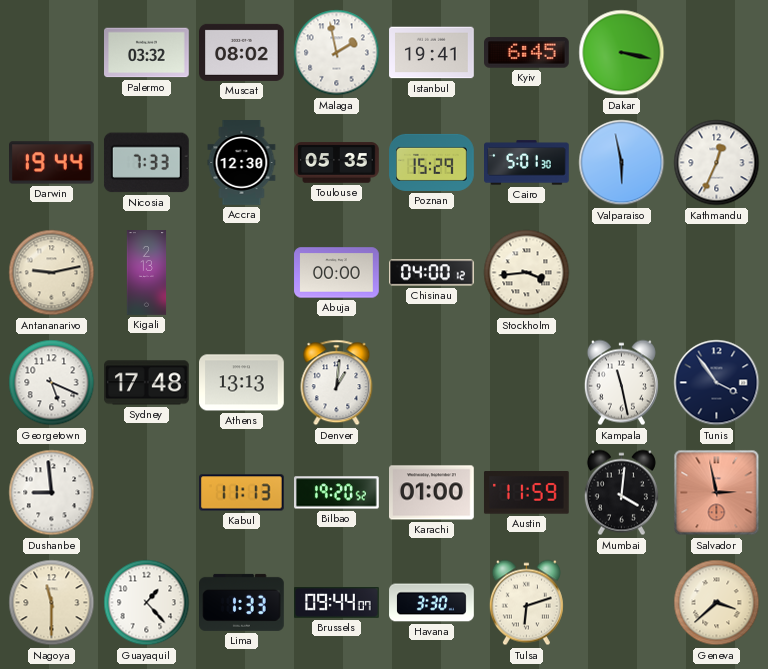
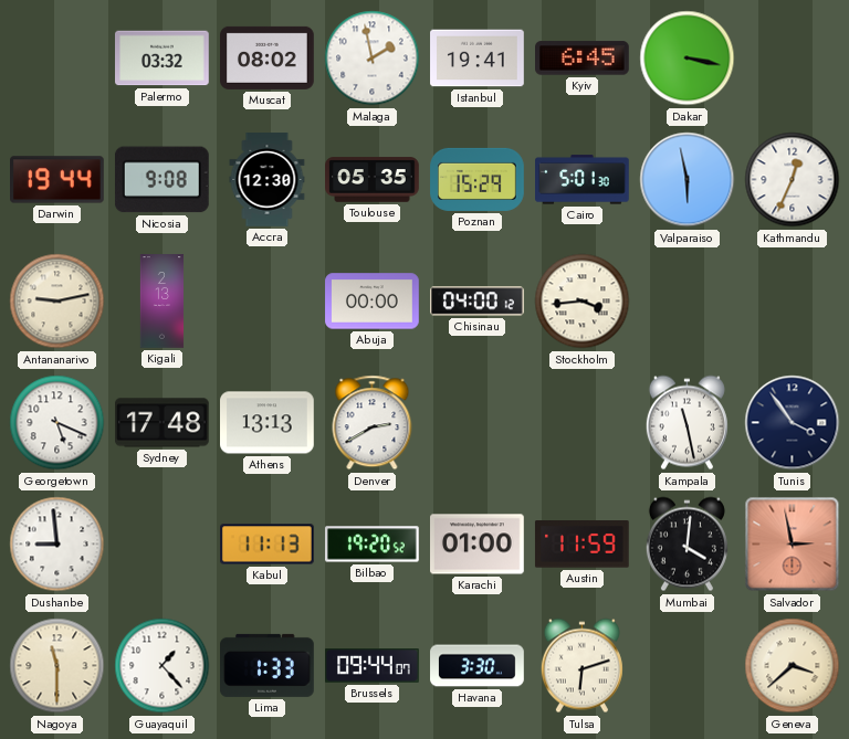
Nicosia: 7:33 -> 9:08 (161, 180)
Denver: 1:01 -> 2:40 (373, 423)
